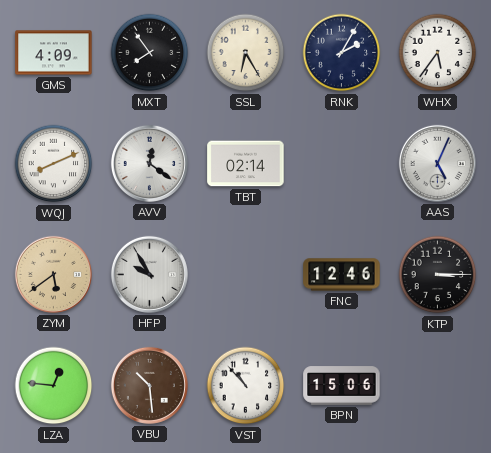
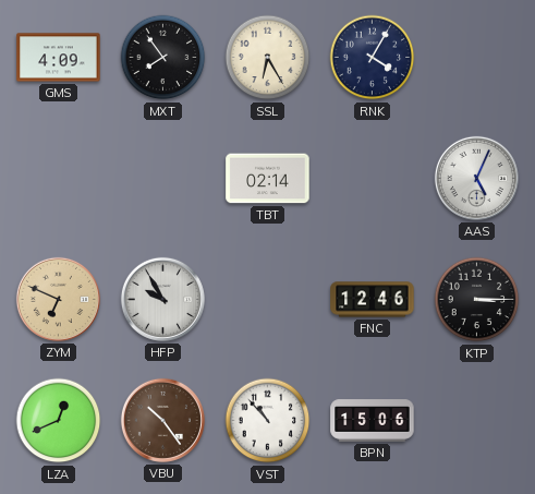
RNK: 2:05 -> 4:05 (373, 58)
WHX: 5:36 -> none (438, 53)
WQJ: 8:11 -> none (54, 164)
AVV: 12:21 -> none (149, 163)
ZYM: 5:39 -> 6:49 (58, 299)
LZA: 12:46 -> 12:41 (59, 421)
VBU: 10:29 -> 10:24 (162, 420)
